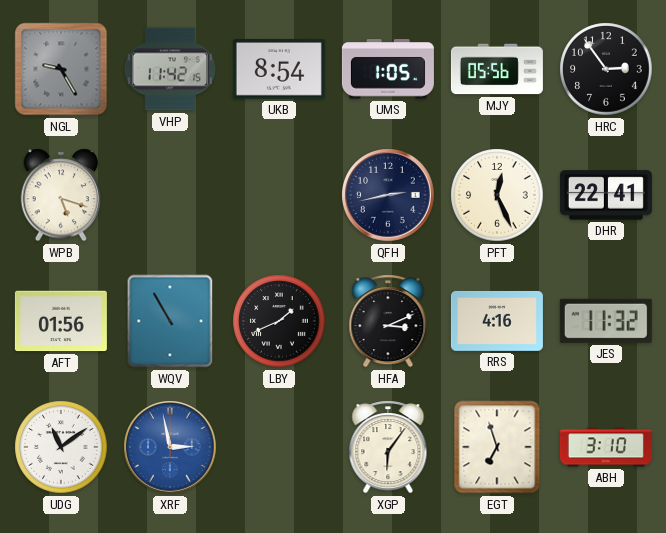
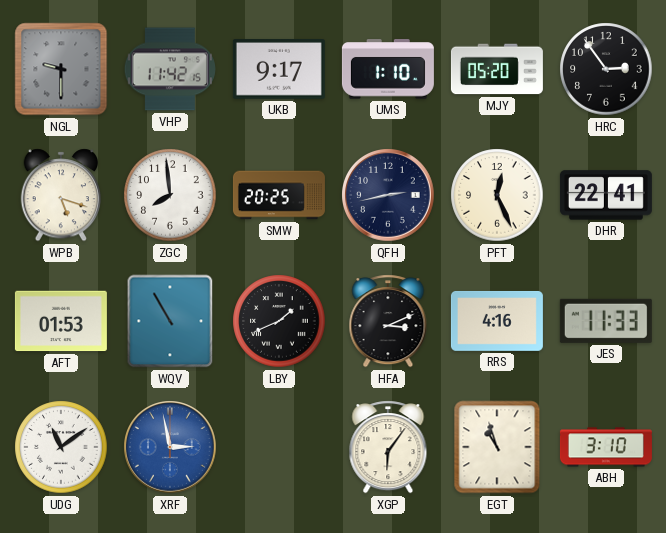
NGL: 9:25 -> 9:30 (61, 69)
UKB: 8:54 -> 9:17 (279, 70)
UMS: 1:05 -> 1:10 (388, 69)
MJY: 05:56 -> 05:20 (497, 69)
ZGC: none -> 7:59 (170, 195)
SMW: none -> 20:25 (279, 195)
AFT: 01:56 -> 01:53 (61, 321)
JES: 11:32 -> 11:33 (606, 321)
EGT: 6:57 -> 10:57 (497, 447)
